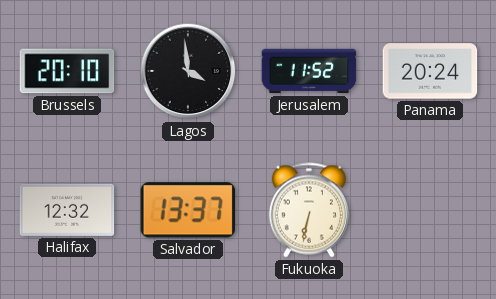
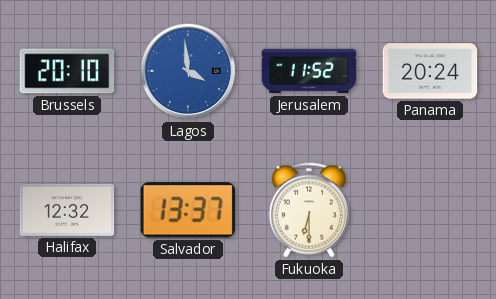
Lagos dial: black -> blue (188, 71)
Fukuoka: 6:32 -> 6:30 (309, 210)
